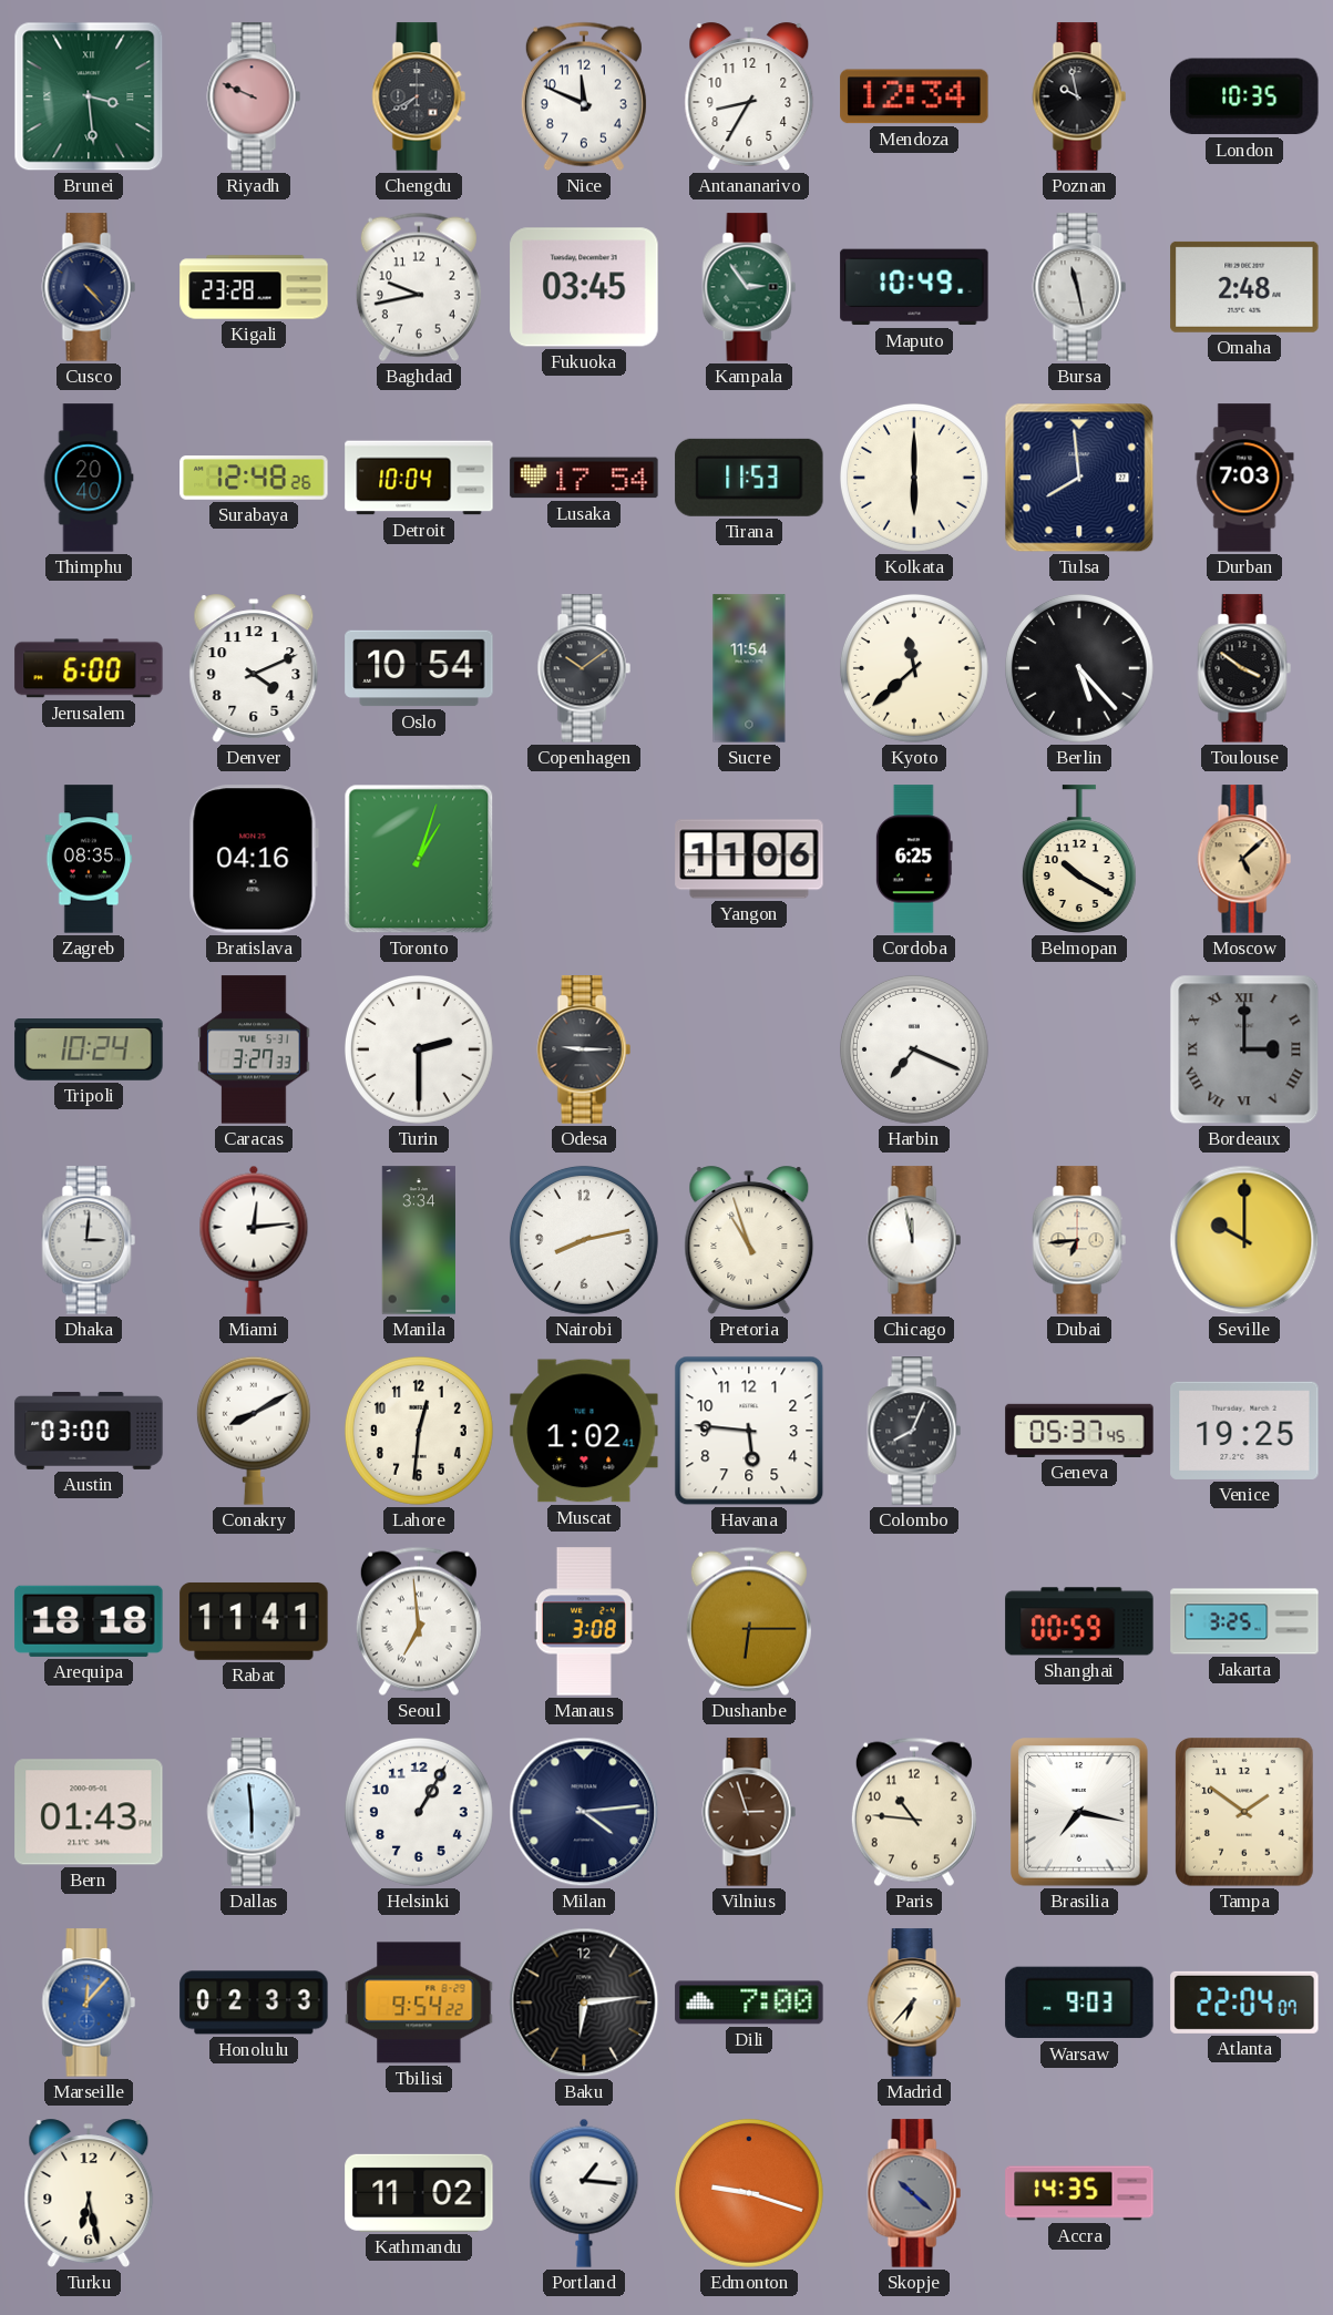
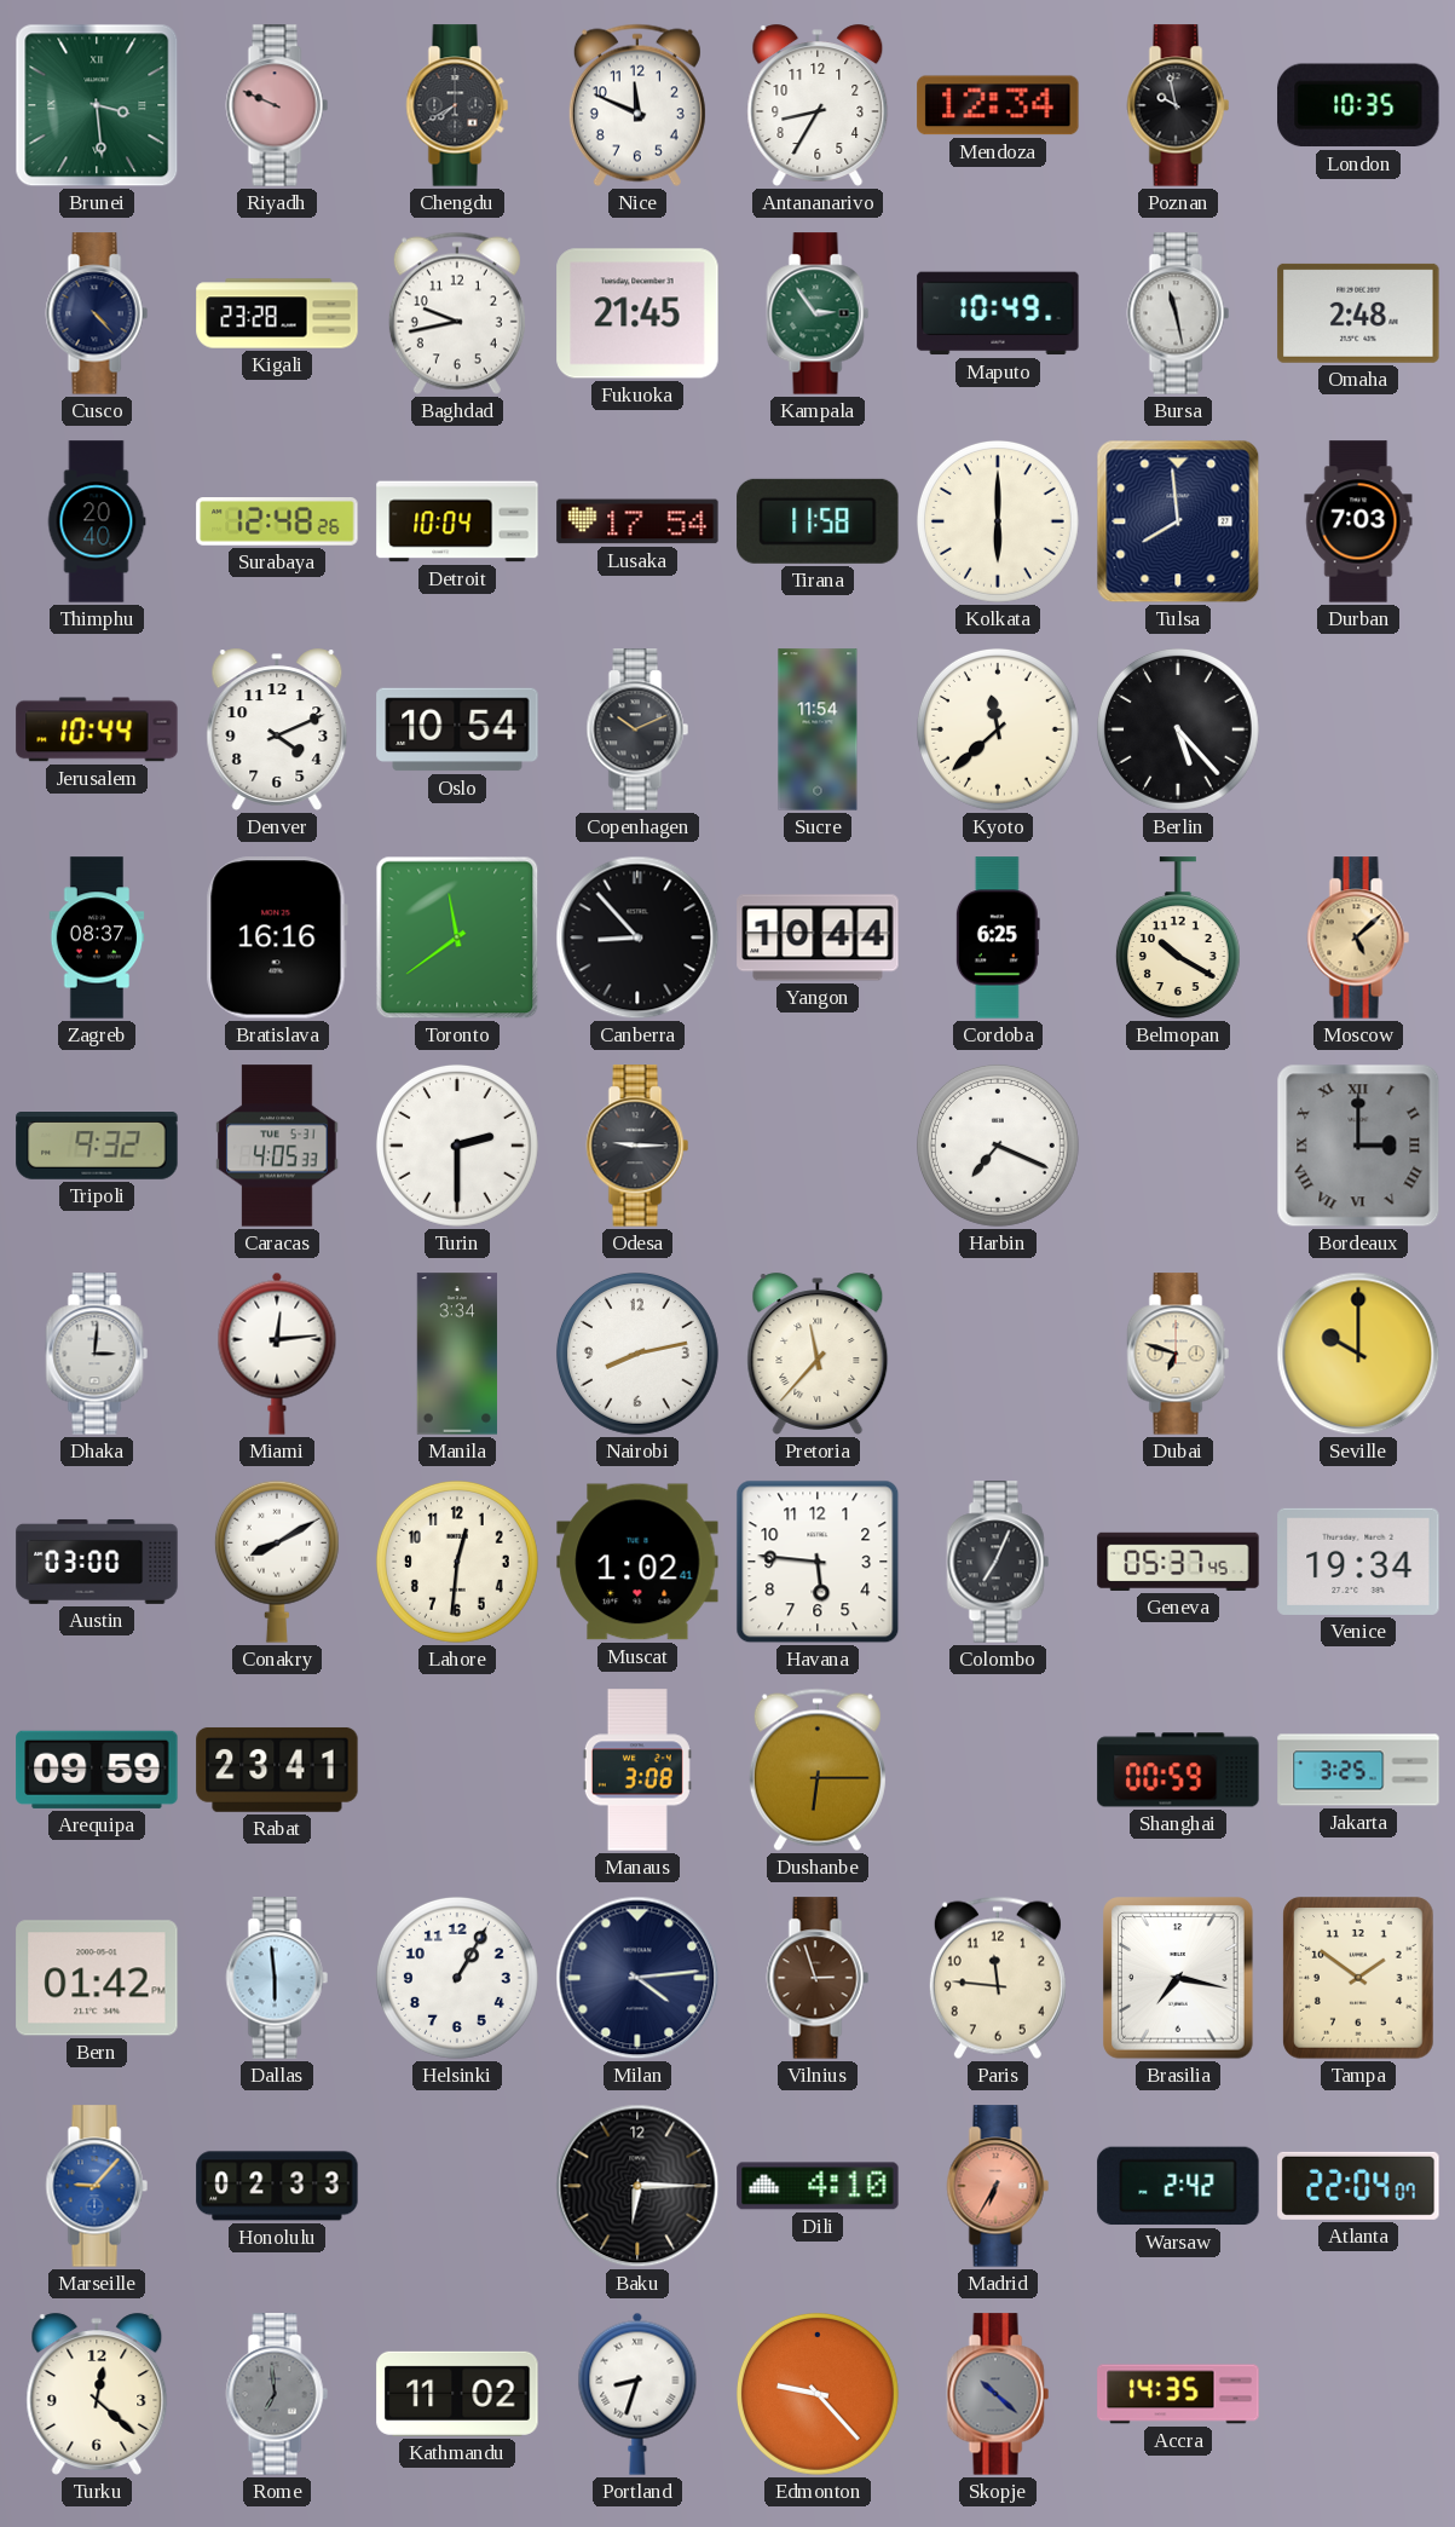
Fukuoka: 03:45 -> 21:45 (637, 313)
Tirana: 11:53 -> 11:58 (818, 521)
Jerusalem: 6:00 -> 10:44 (97, 729)
Copenhagen: 10:09 -> 10:11 (637, 729)
Toulouse: 3:51 -> none (1244, 668)
Zagreb: 08:35 -> 08:37 (97, 937)
Bratislava: 04:16 -> 16:16 (277, 937)
Toronto: 1:03 -> 11:39 (457, 937)
Canberra: none -> 8:53 (637, 937)
Yangon: 11:06 -> 10:44 (818, 937)
Tripoli: 10:24 -> 9:32 (97, 1147)
Caracas: 3:27 -> 4:05 (277, 1146)
Pretoria: 10:57 -> 11:37 (818, 1354)
Chicago: 11:58 -> none (914, 1240)
Dubai: 6:44 -> 6:48 (1178, 1354)
Colombo: 8:04 -> 7:04 (998, 1562)
Venice: 19:25 -> 19:34 (1358, 1562)
Arequipa: 18:18 -> 09:59 (97, 1770)
Rabat: 11:41 -> 23:41 (277, 1770)
Seoul: 6:59 -> none (419, 1621)
Bern: 01:43 -> 01:42 (97, 1978)
Paris: 10:46 -> 11:46 (998, 1978)
Marseille: 12:07 -> 9:07 (97, 2186)
Tbilisi: 9:54 -> none (419, 2002)
Baku: 6:14 -> 6:15 (637, 2186)
Dili: 7:00 -> 4:10 (818, 2186)
Madrid: 6:37 -> 6:35 (998, 2186)
Madrid dial: cream -> salmon (998, 2186)
Warsaw: 9:03 -> 2:42 (1178, 2186)
Turku: 6:28 -> 12:22 (97, 2394)
Rome: none -> 6:59 (277, 2394)
Portland: 1:16 -> 8:33 (637, 2394)
Edmonton: 9:18 -> 9:23 (818, 2394)
